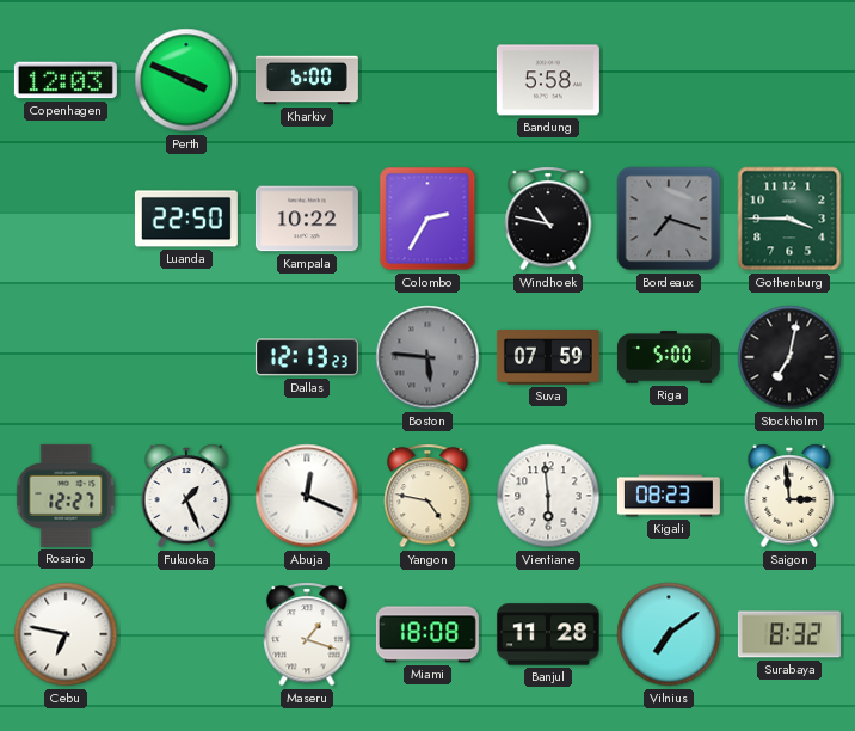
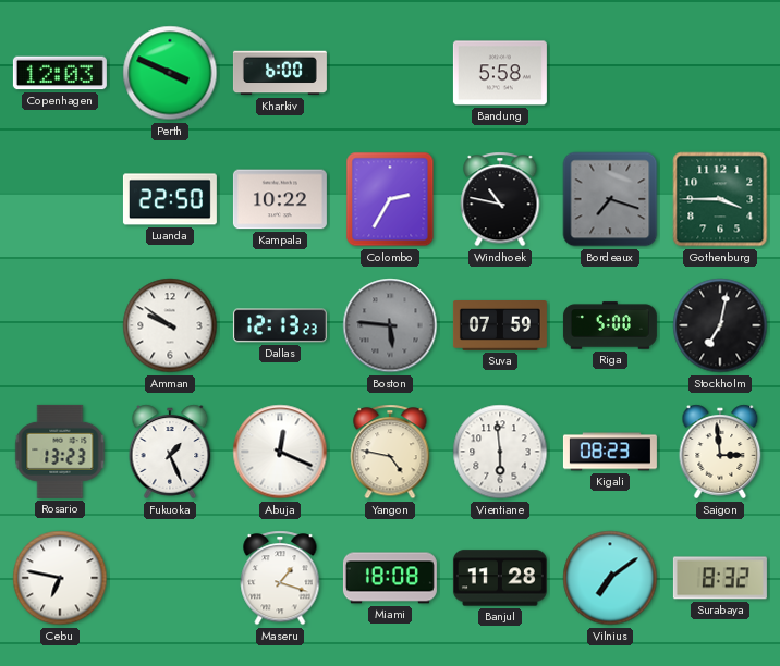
Amman: none -> 9:51 (170, 325)
Rosario: 12:27 -> 13:23 (60, 452)
